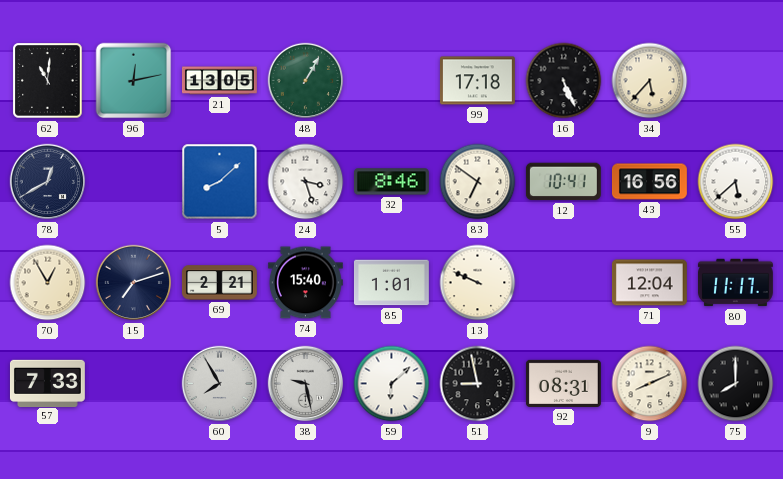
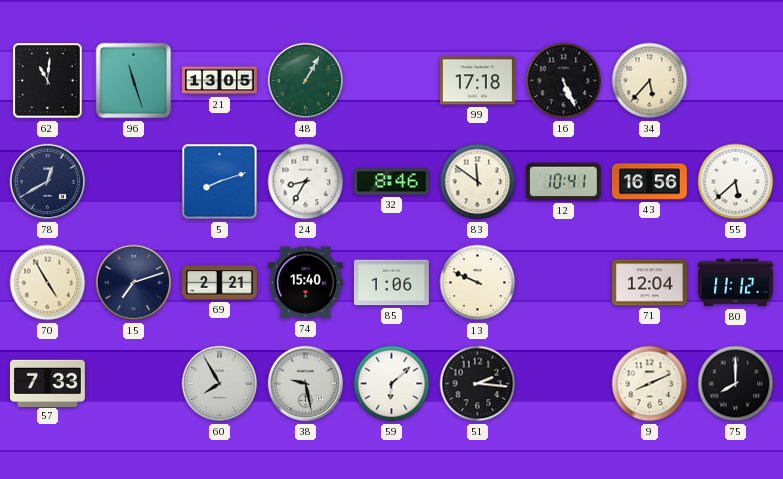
96: 12:13 -> 11:27 (134, 81)
5: 8:08 -> 8:12 (220, 182)
24: 3:27 -> 8:35 (306, 182)
83: 6:51 -> 11:51 (478, 182)
70: 12:55 -> 4:55 (48, 283)
85: 1:01 -> 1:06 (391, 283)
80: 11:17 -> 11:12 (735, 283)
51: 8:58 -> 2:16 (478, 384)
92: 08:31 -> none (564, 383)
